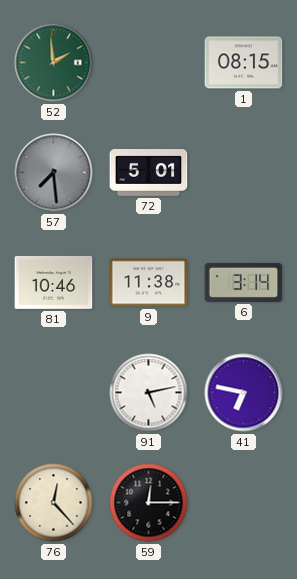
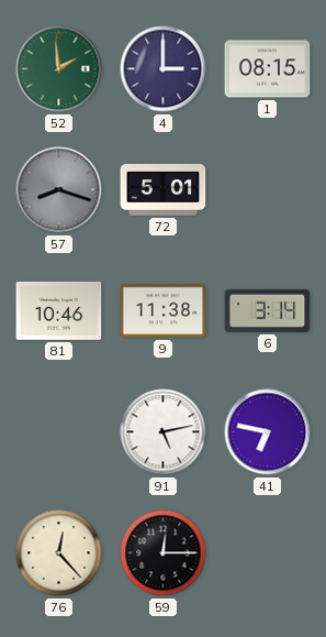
4: none -> 3:00 (164, 69)
57: 7:29 -> 8:18 (59, 190)
